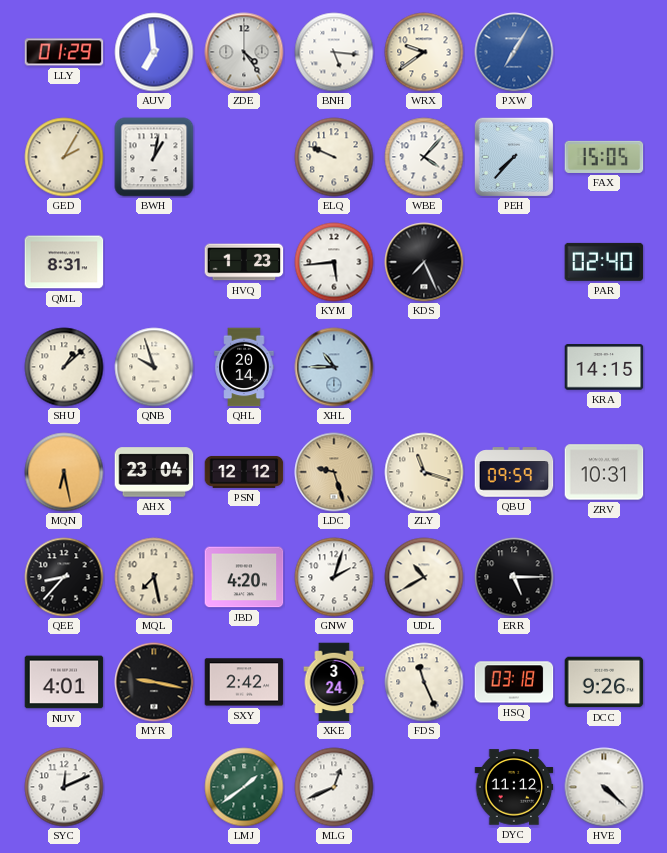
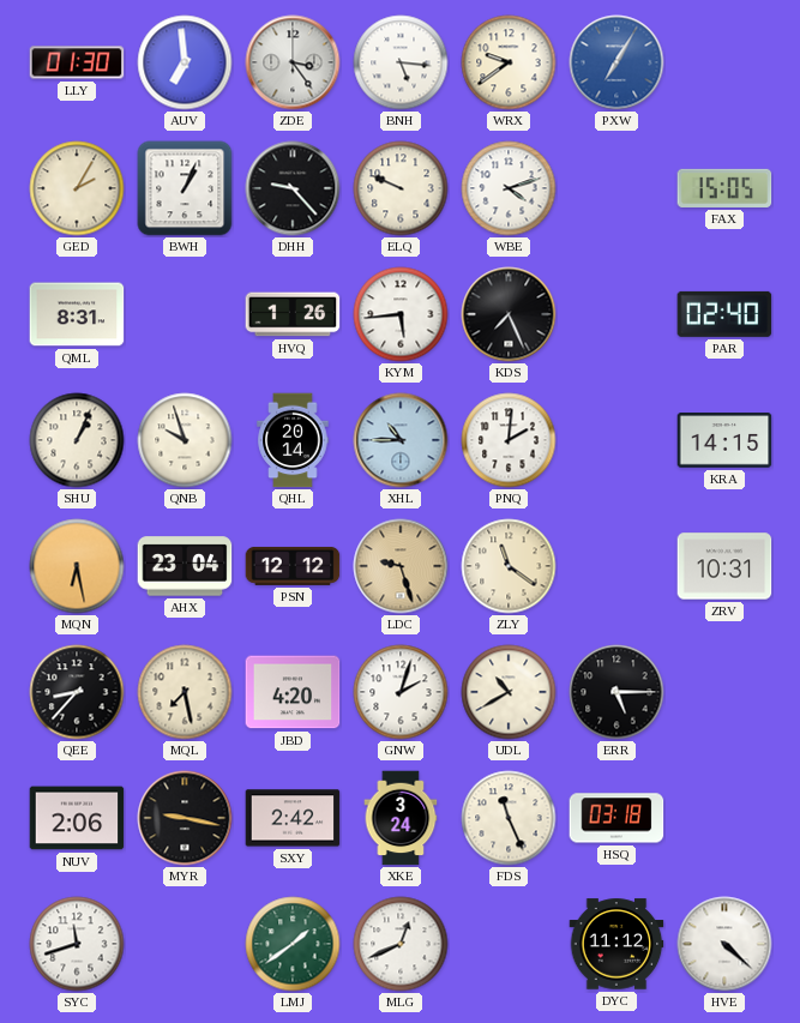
LLY: 01:29 -> 01:30 (77, 62)
ZDE: 4:24 -> 3:24 (293, 62)
BWH: 1:02 -> 1:04 (185, 188)
DHH: none -> 9:23 (293, 188)
WBE: 4:07 -> 4:12 (509, 188)
PEH: 7:37 -> none (514, 157)
HVQ: 1:23 -> 1:26 (293, 314)
SHU: 1:08 -> 1:04 (77, 440)
PNQ: none -> 2:01 (509, 440)
ZLY: 11:18 -> 11:21 (509, 566)
QBU: 09:59 -> none (514, 472)
NUV: 4:01 -> 2:06 (77, 818)
DCC: 9:26 -> none (604, 682)
SYC: 12:11 -> 11:42 (77, 944)
